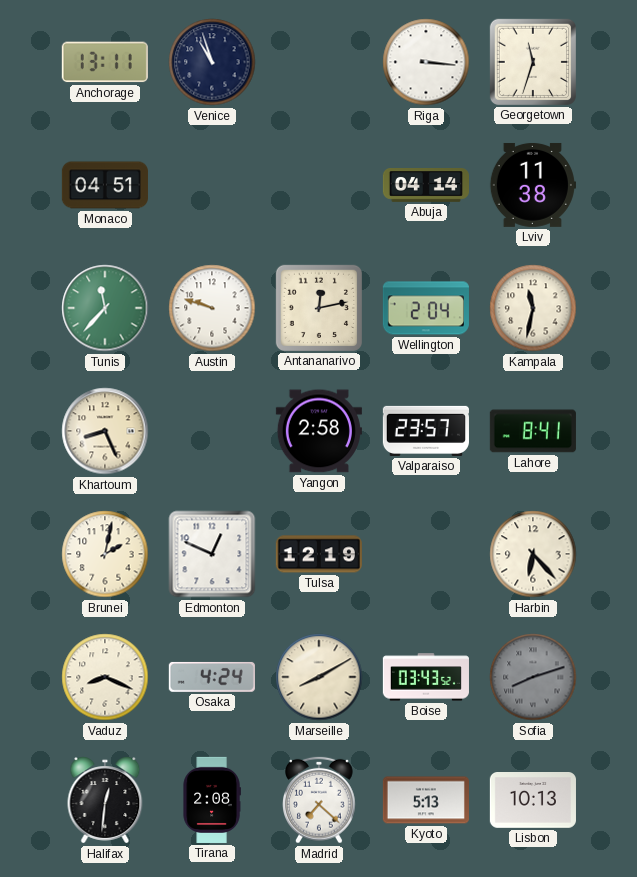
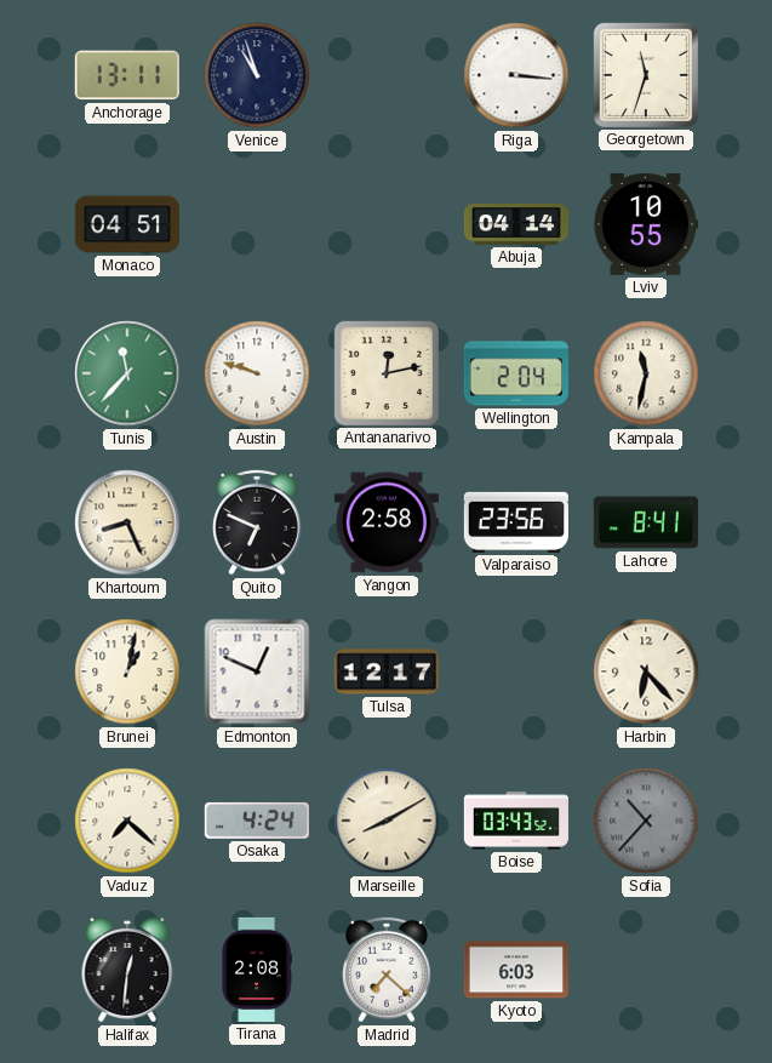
Lviv: 11:38 -> 10:55 (646, 224)
Quito: none -> 6:49 (258, 522)
Valparaiso: 23:57 -> 23:56 (516, 522)
Brunei: 2:02 -> 1:02 (127, 671)
Tulsa: 12:19 -> 12:17 (387, 671)
Vaduz: 8:19 -> 7:22 (127, 821)
Sofia: 8:12 -> 10:37 (646, 821)
Kyoto: 5:13 -> 6:03 (516, 970)
Lisbon: 10:13 -> none (533, 801)
